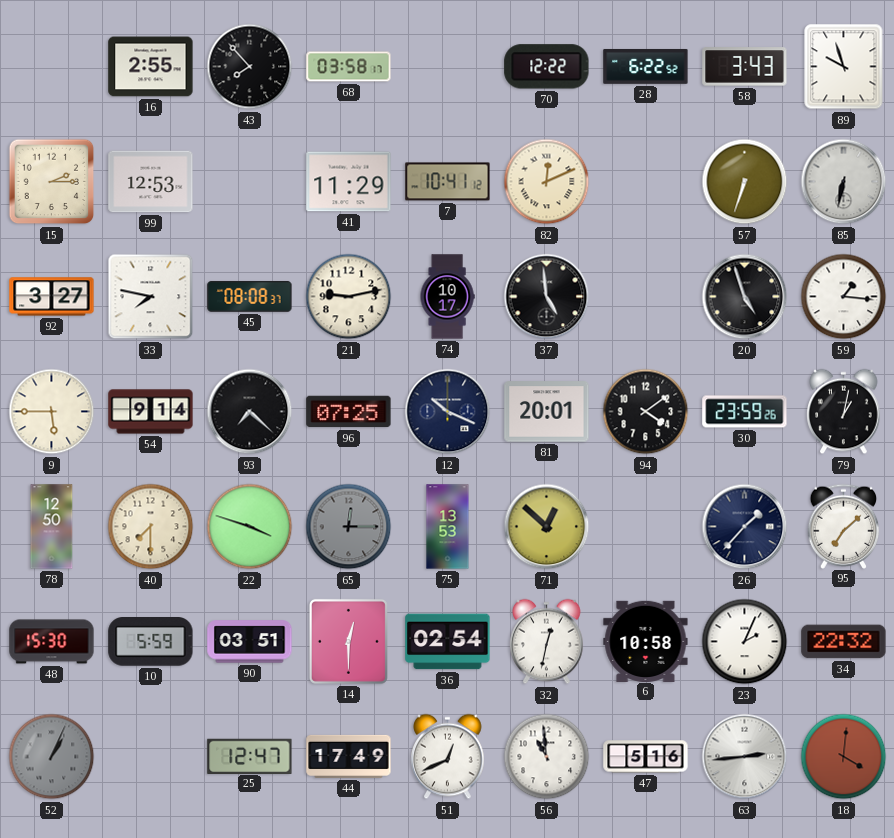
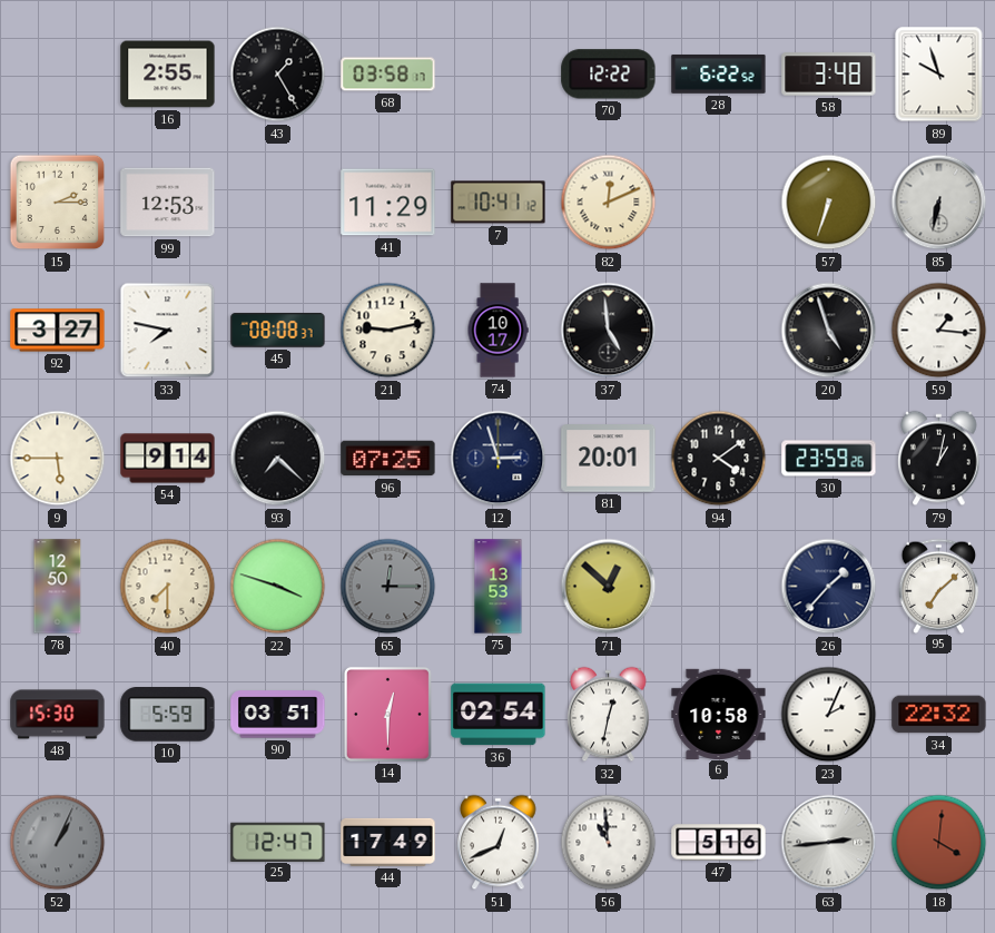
43: 7:53 -> 1:25 (278, 75)
58: 3:43 -> 3:48 (829, 75)
12: 10:19 -> 2:57 (499, 459)
